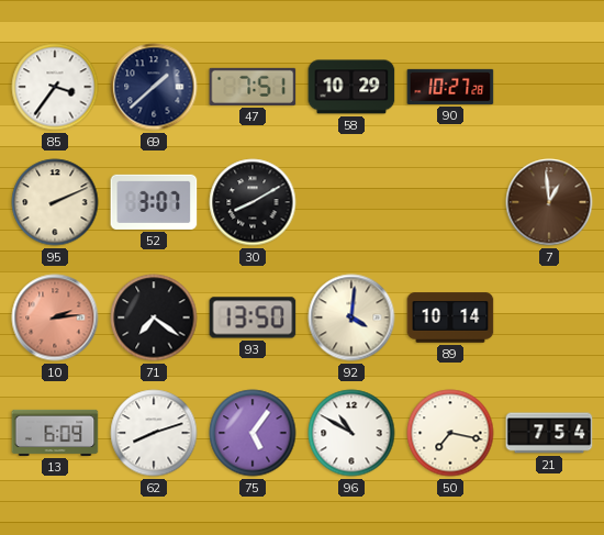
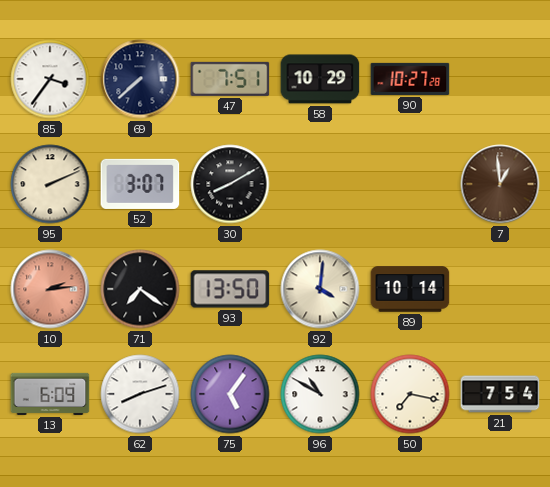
69: 1:38 -> 7:38 (140, 79)
